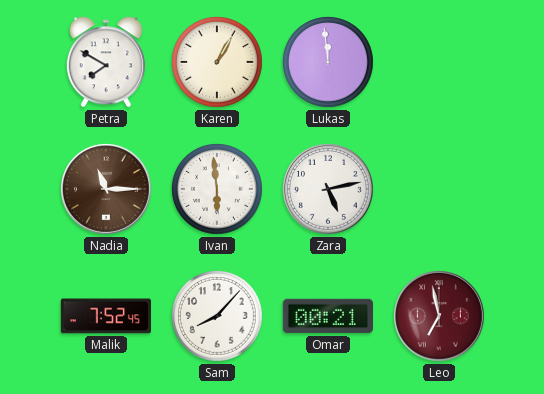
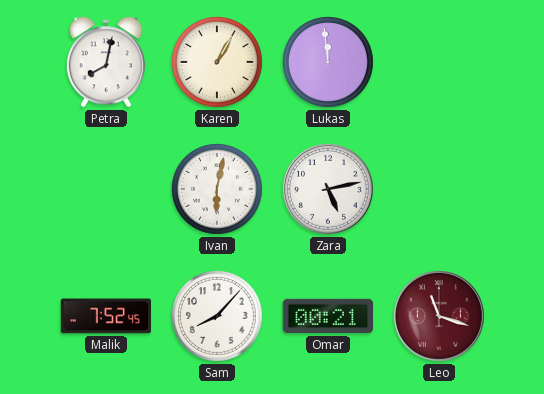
Petra: 7:50 -> 8:02 (106, 62)
Nadia: 11:15 -> none (107, 190)
Ivan: 5:59 -> 6:02 (218, 190)
Leo: 6:58 -> 11:18 (440, 317)
